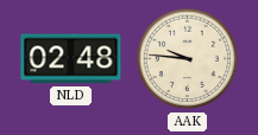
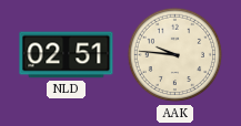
NLD: 02:48 -> 02:51 (67, 55)
